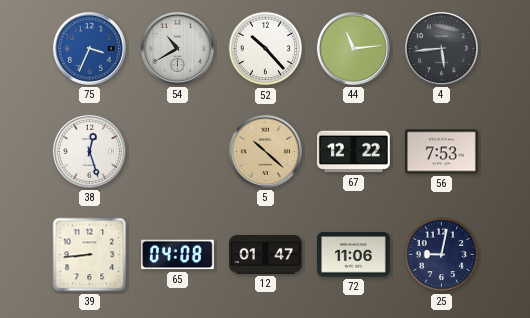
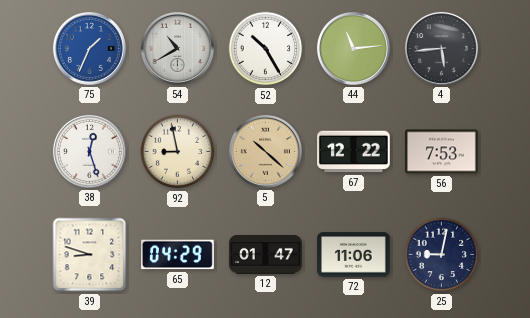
75: 3:34 -> 1:34 (89, 48)
52: 10:23 -> 10:25 (266, 49)
92: none -> 8:58 (178, 152)
39: 8:44 -> 8:48 (90, 255)
65: 04:08 -> 04:29 (178, 255)
